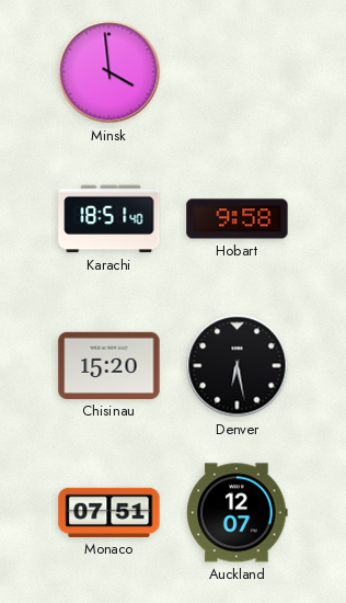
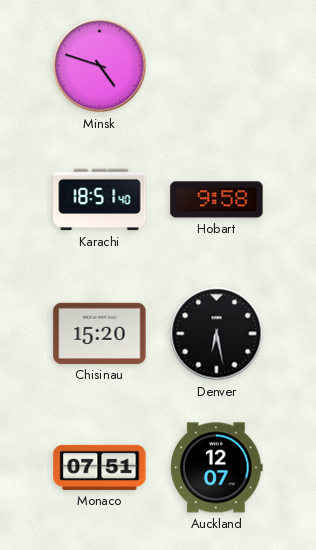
Minsk: 3:59 -> 4:48 (100, 66)
